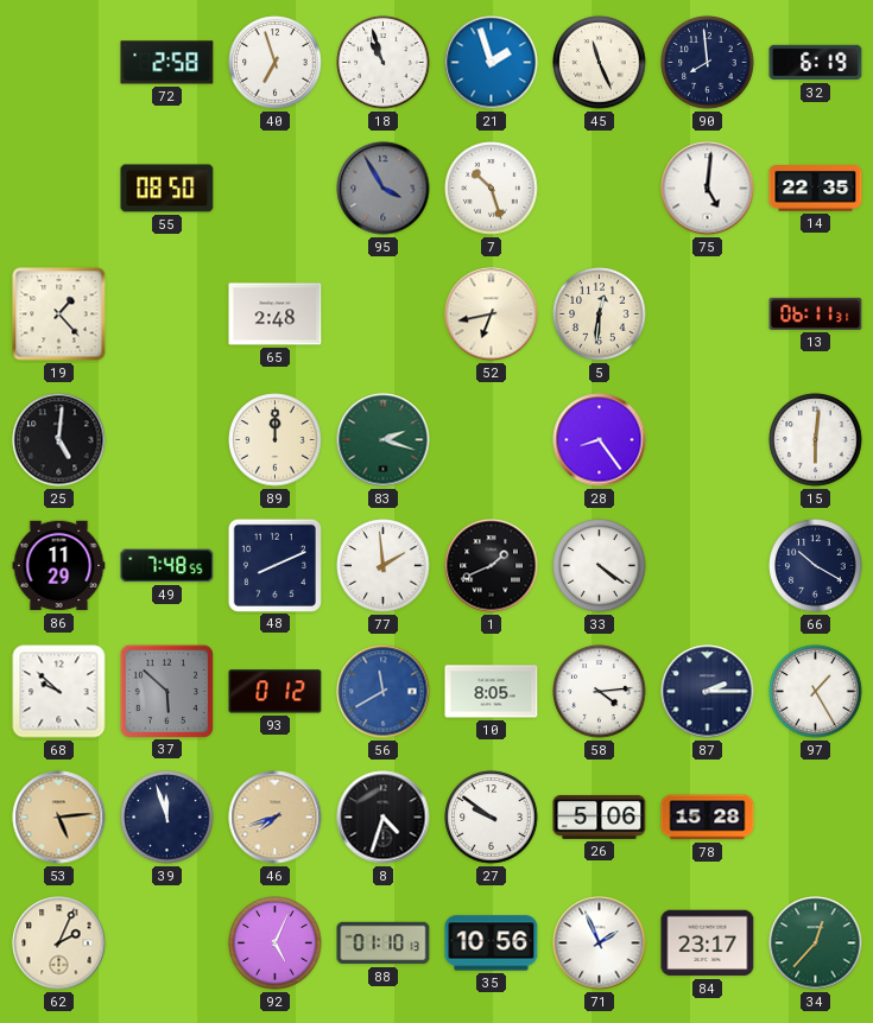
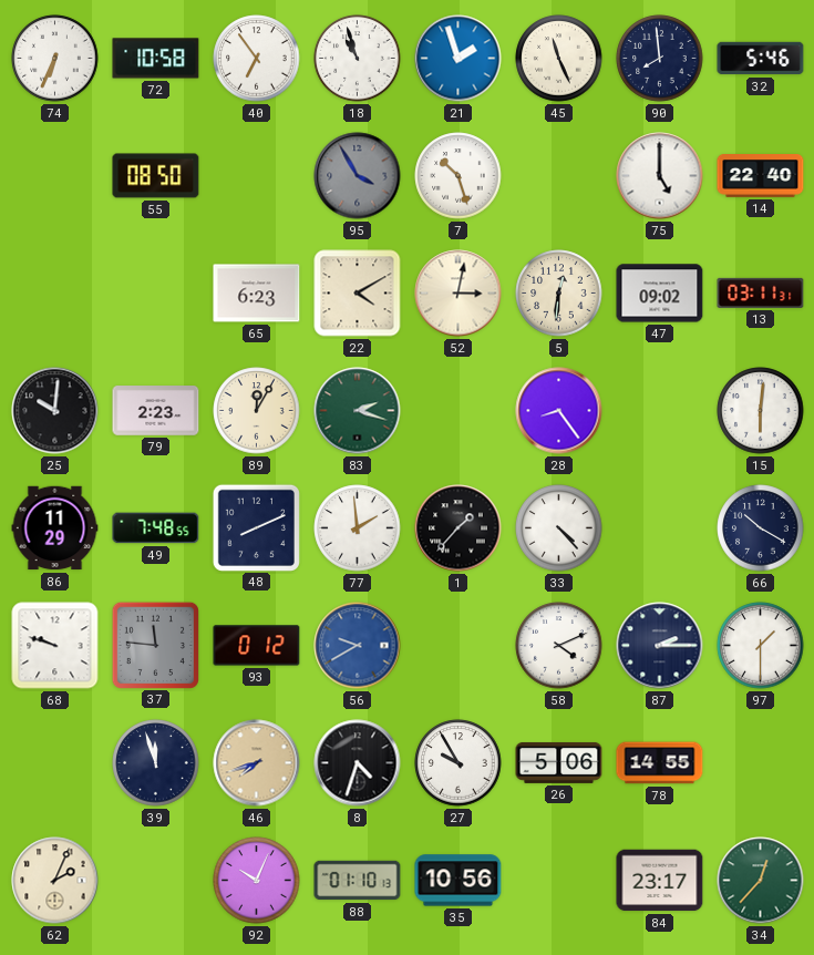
74: none -> 6:34 (55, 59)
72: 2:58 -> 10:58 (156, 59)
40: 6:57 -> 6:54 (257, 59)
32: 6:19 -> 5:46 (761, 59)
75: 5:01 -> 5:00 (660, 176)
14: 22:35 -> 22:40 (761, 176)
19: 1:23 -> none (59, 314)
65: 2:48 -> 6:23 (257, 294)
22: none -> 4:10 (358, 294)
52: 6:43 -> 3:02 (458, 294)
47: none -> 09:02 (660, 294)
13: 06:11 -> 03:11 (761, 292)
25: 5:01 -> 10:01 (55, 411)
79: none -> 2:23 (156, 411)
89: 12:00 -> 12:05 (257, 411)
1: 1:41 -> 1:37 (458, 528)
33: 4:21 -> 4:23 (559, 528)
68: 9:52 -> 9:48 (55, 646)
37: 5:52 -> 11:46 (155, 645)
56: 11:40 -> 9:40 (358, 646)
10: 8:05 -> none (492, 692)
58: 4:14 -> 4:11 (559, 646)
97: 1:25 -> 1:30 (761, 646)
53: 5:14 -> none (59, 818)
27: 9:51 -> 9:55 (458, 763)
78: 15:28 -> 14:55 (660, 763)
92: 5:04 -> 10:04 (257, 881)
71: 1:56 -> none (600, 943)
